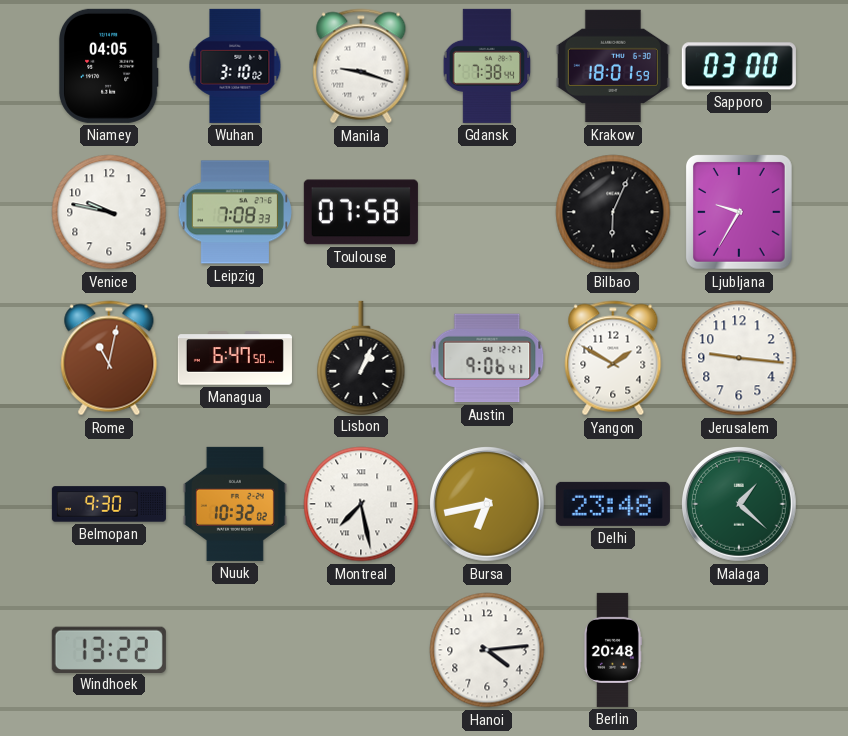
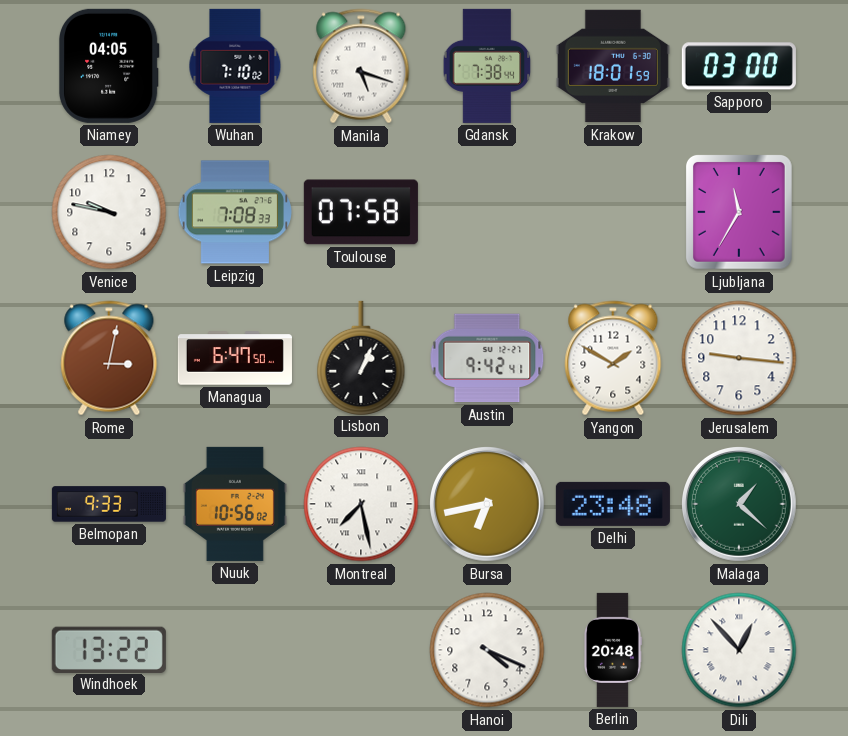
Wuhan: 3:10 -> 7:10 (235, 66)
Manila: 9:18 -> 5:18 (361, 66)
Bilbao: 6:04 -> none (613, 212)
Ljubljana: 9:35 -> 11:35 (739, 212)
Rome: 11:02 -> 3:02 (109, 358)
Austin: 9:06 -> 9:42 (487, 358)
Belmopan: 9:30 -> 9:33 (109, 504)
Nuuk: 10:32 -> 10:56 (235, 504)
Hanoi: 4:14 -> 4:19 (487, 650)
Dili: none -> 12:53 (739, 650)
